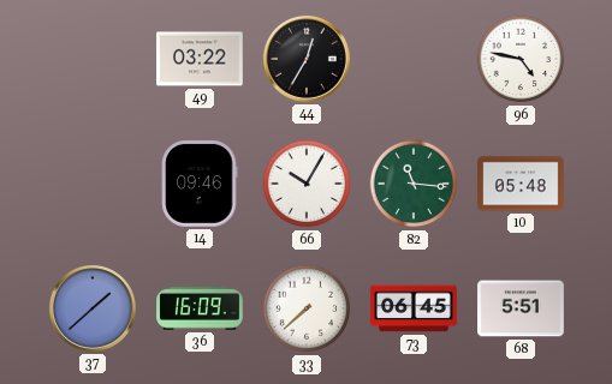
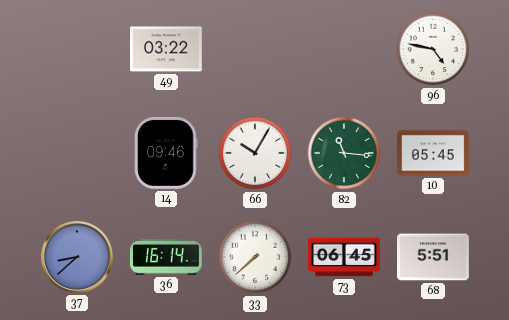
44: 12:35 -> none (307, 59)
10: 05:48 -> 05:45 (434, 153)
37: 1:38 -> 8:38 (77, 257)
36: 16:09 -> 16:14 (167, 258)
